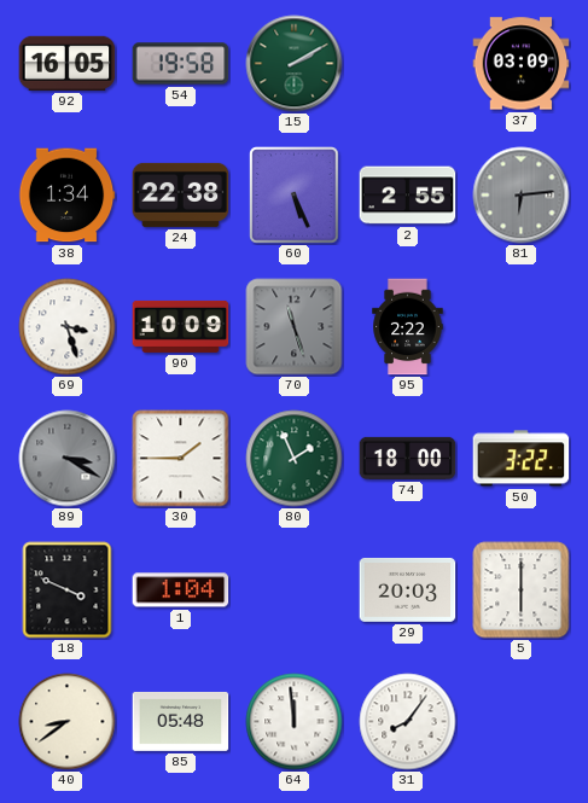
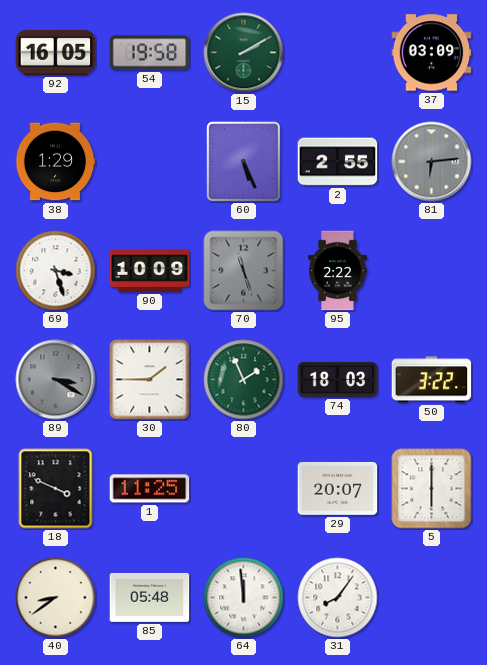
38: 1:34 -> 1:29 (55, 162)
24: 22:38 -> none (181, 194)
74: 18:00 -> 18:03 (338, 379)
1: 1:04 -> 11:25 (150, 489)
29: 20:03 -> 20:07 (338, 488)
